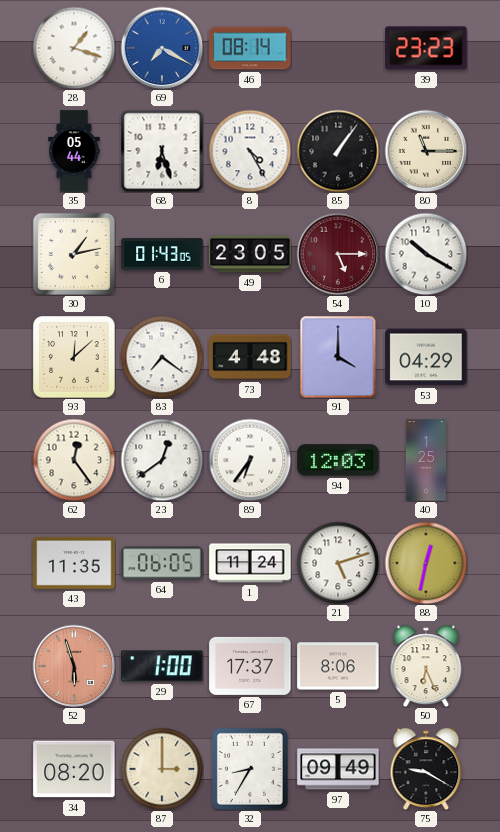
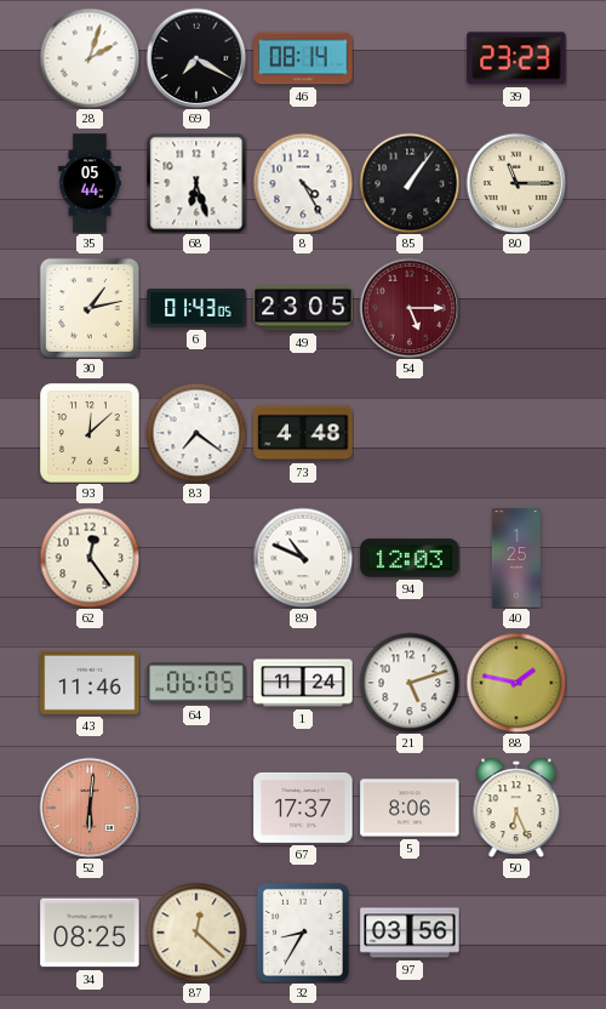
28: 1:18 -> 2:03 (90, 58)
69 dial: blue -> black (196, 58)
10: 10:20 -> none (426, 254)
91: 4:00 -> none (338, 357)
53: 04:29 -> none (426, 357)
23: 12:39 -> none (162, 460)
89: 6:36 -> 10:49 (303, 558)
43: 11:35 -> 11:46 (90, 683)
88: 12:32 -> 1:47 (516, 683)
52: 5:57 -> 6:01 (90, 808)
29: 1:00 -> none (162, 666)
34: 08:20 -> 08:25 (90, 933)
87: 3:00 -> 12:22 (196, 933)
97: 09:49 -> 03:56 (410, 933)
75: 9:20 -> none (426, 769)
